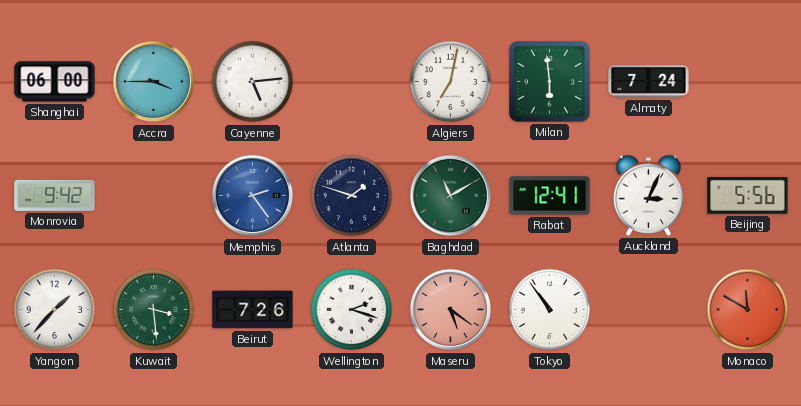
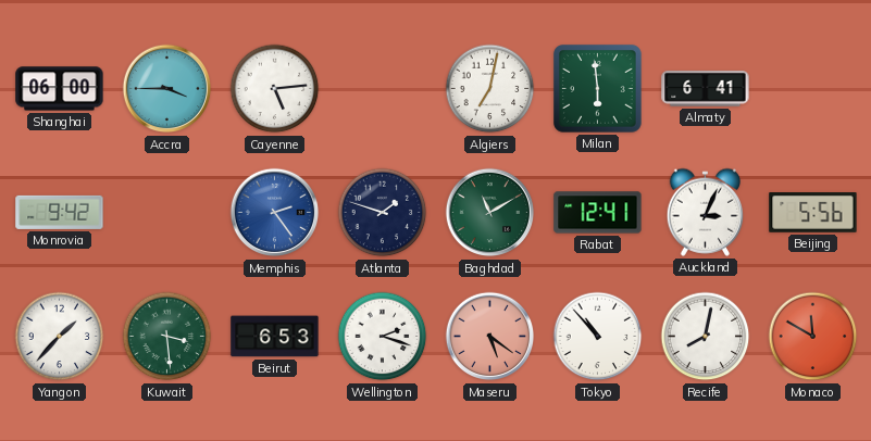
Almaty: 7:24 -> 6:41 (706, 89)
Beirut: 7:26 -> 6:53 (275, 337)
Tokyo: 10:54 -> 10:53 (598, 337)
Recife: none -> 8:02 (706, 337)
